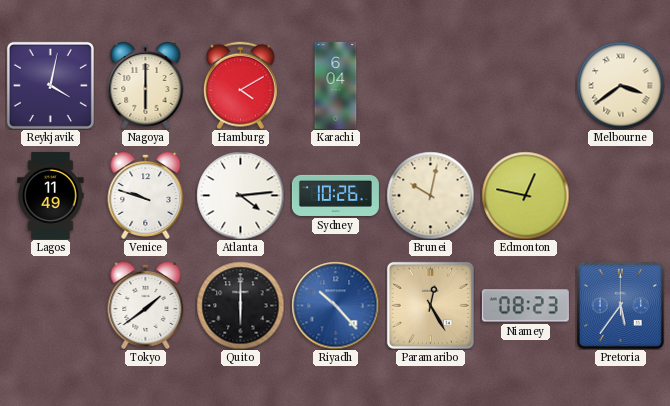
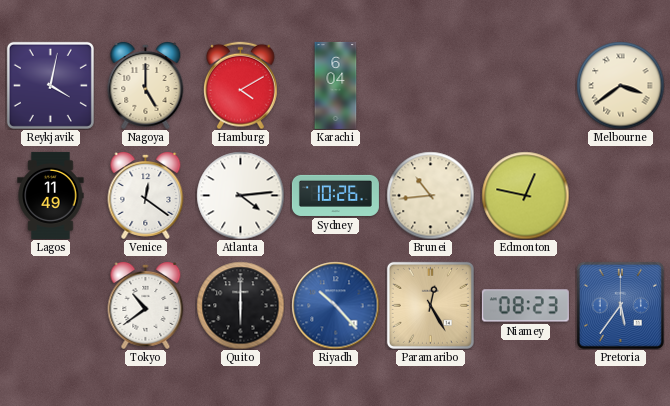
Nagoya: 6:00 -> 5:00 (146, 86)
Venice: 9:48 -> 12:21 (146, 196)
Brunei: 10:02 -> 10:44 (430, 195)
Tokyo: 1:39 -> 10:39 (146, 306)
